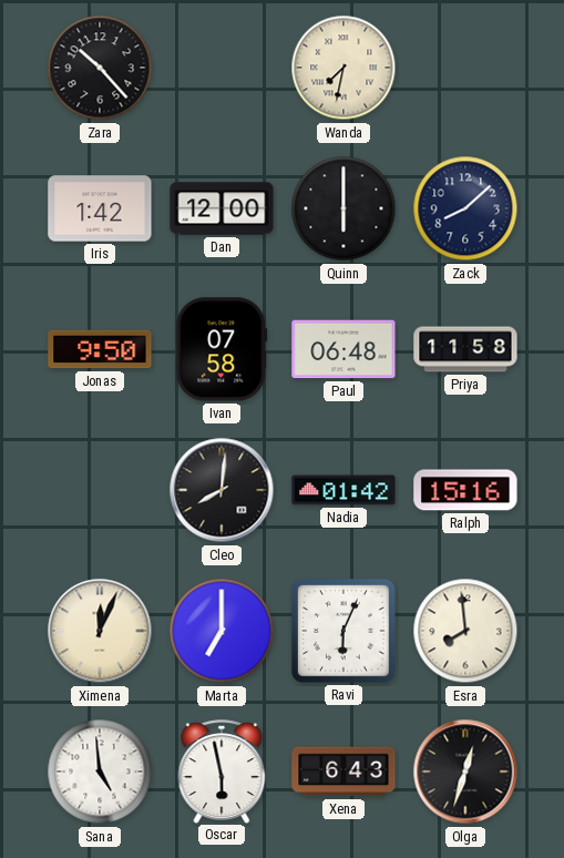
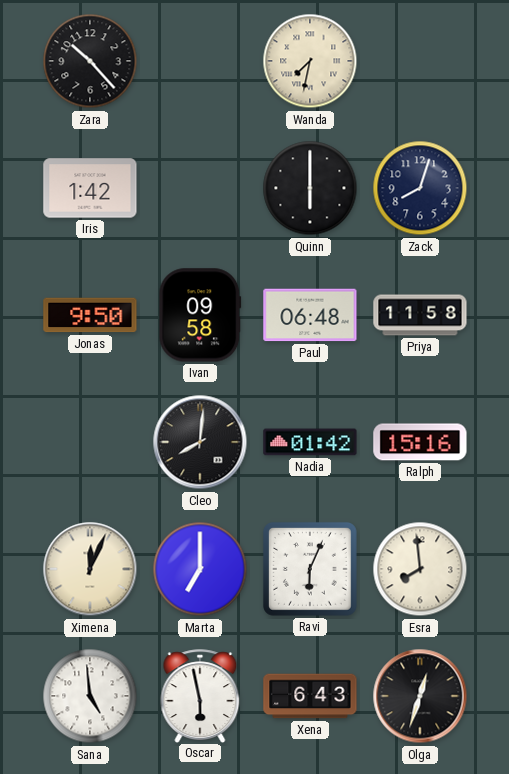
Dan: 12:00 -> none (222, 208)
Zack: 8:08 -> 8:03 (420, 188)
Ivan: 07:58 -> 09:58 (200, 315)
